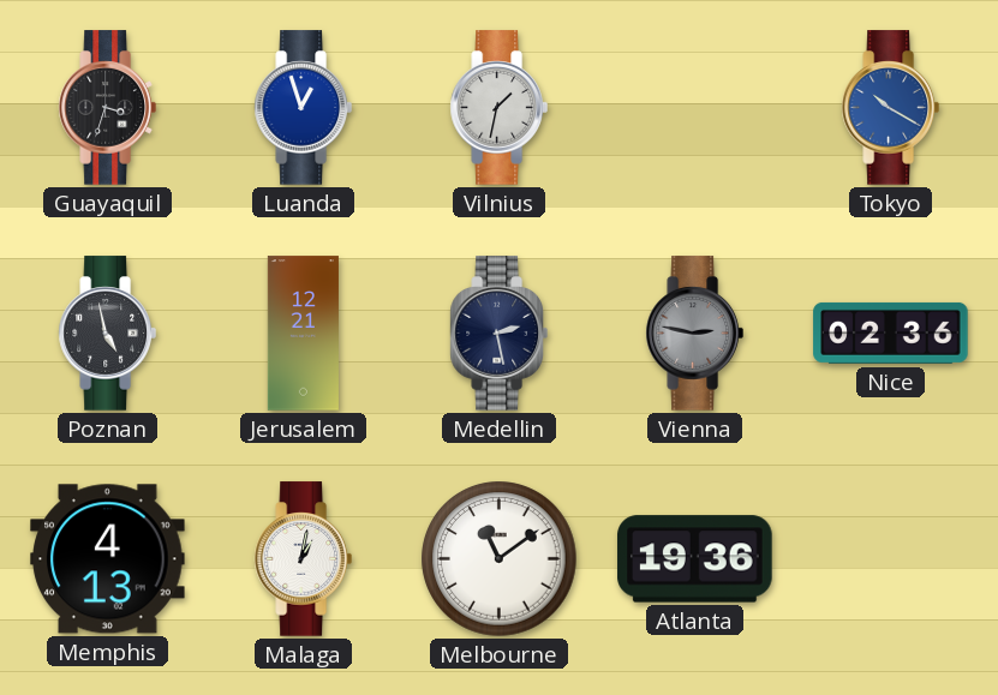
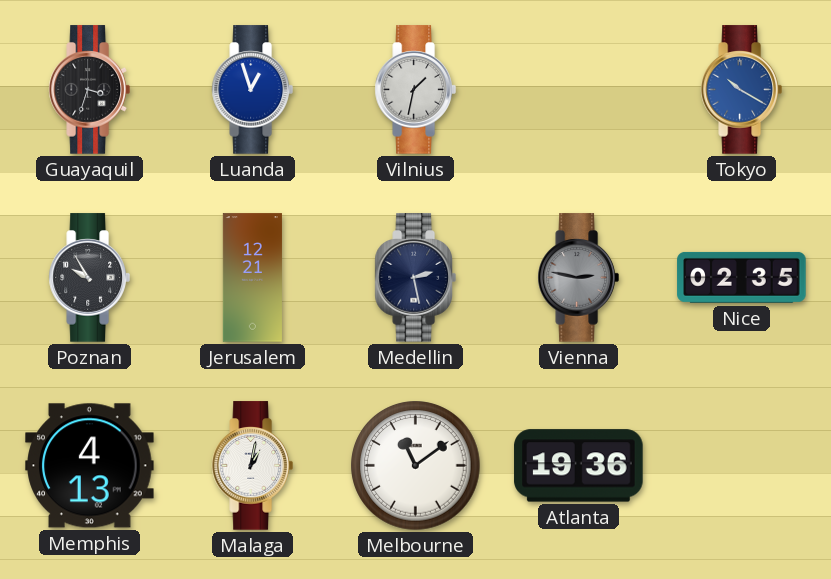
Poznan: 4:58 -> 9:55 (89, 278)
Nice: 02:36 -> 02:35 (742, 277)
